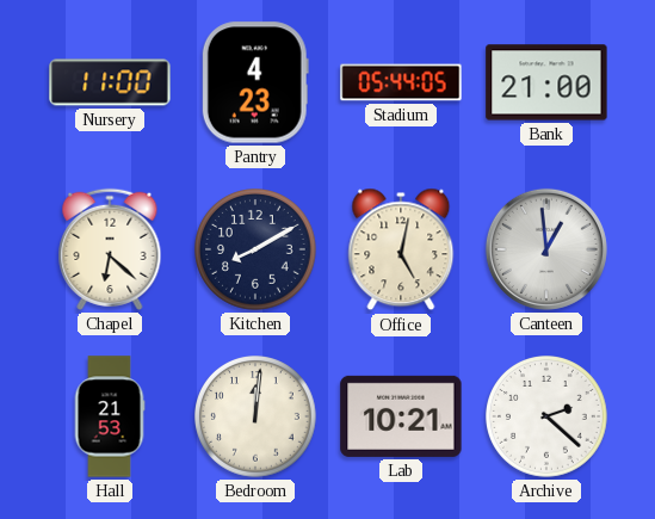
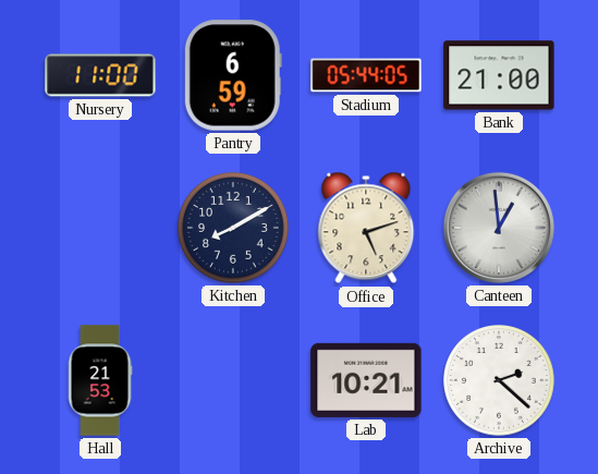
Pantry: 4:23 -> 6:59 (233, 75)
Chapel: 6:22 -> none (110, 249)
Office: 5:02 -> 5:12 (366, 228)
Bedroom: 12:01 -> none (257, 418)
